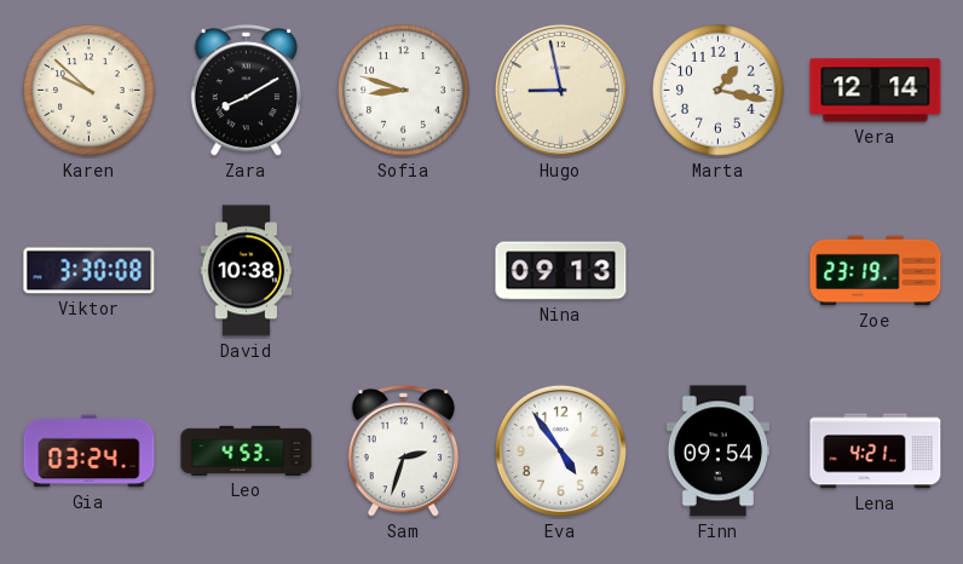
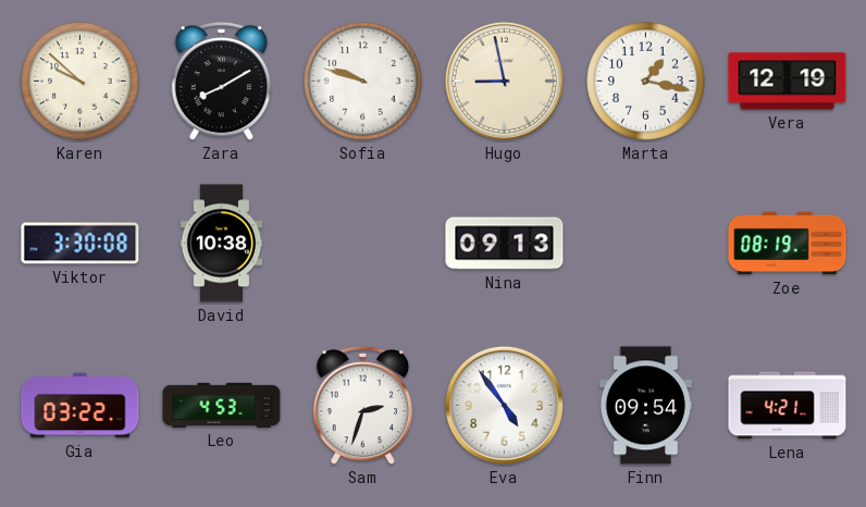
Sofia: 8:48 -> 9:48 (363, 82)
Vera: 12:14 -> 12:19 (788, 82)
Zoe: 23:19 -> 08:19 (788, 244)
Gia: 03:24 -> 03:22 (81, 406)
